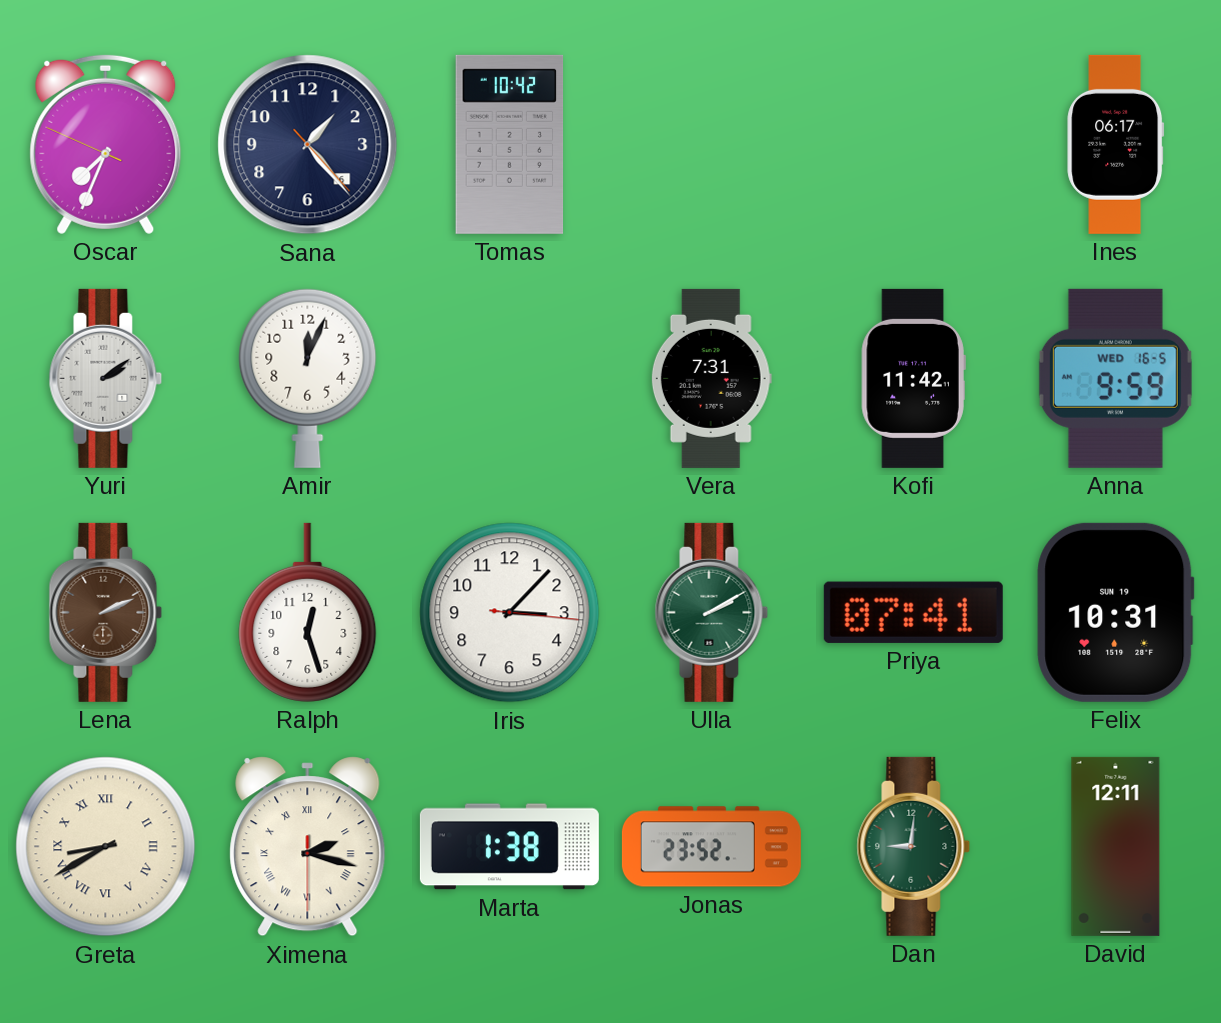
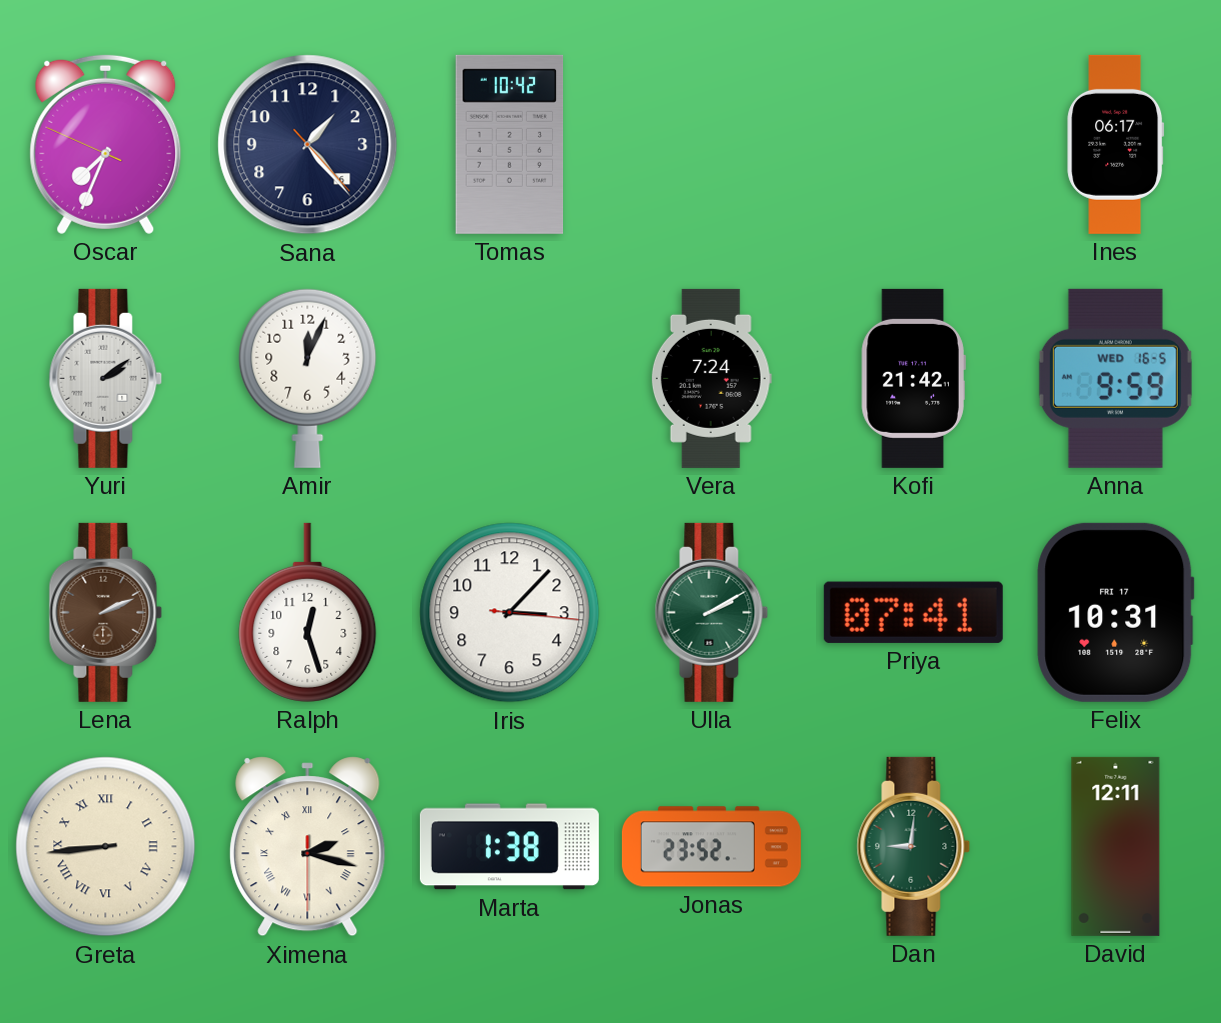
Vera: 7:31 -> 7:24 (711, 378)
Kofi: 11:42 -> 21:42 (913, 378)
Felix date: SUN 19 -> FRI 17 (1116, 612)
Greta: 8:40 -> 8:44 (106, 847)
